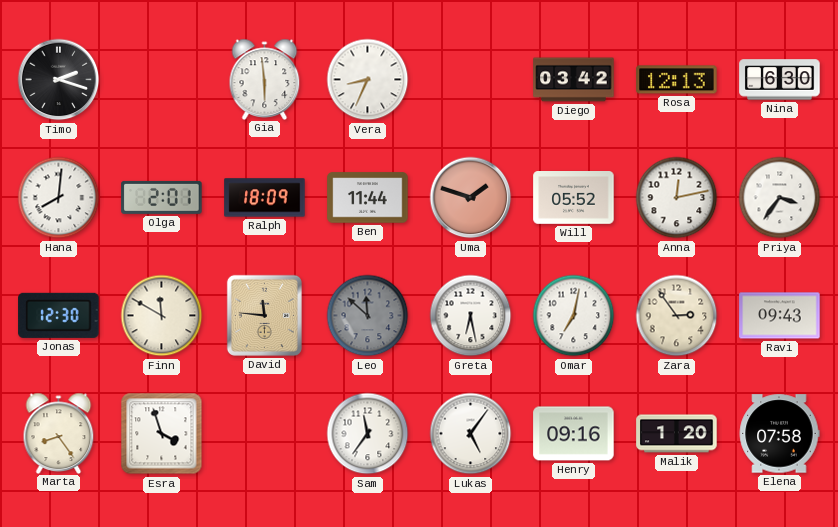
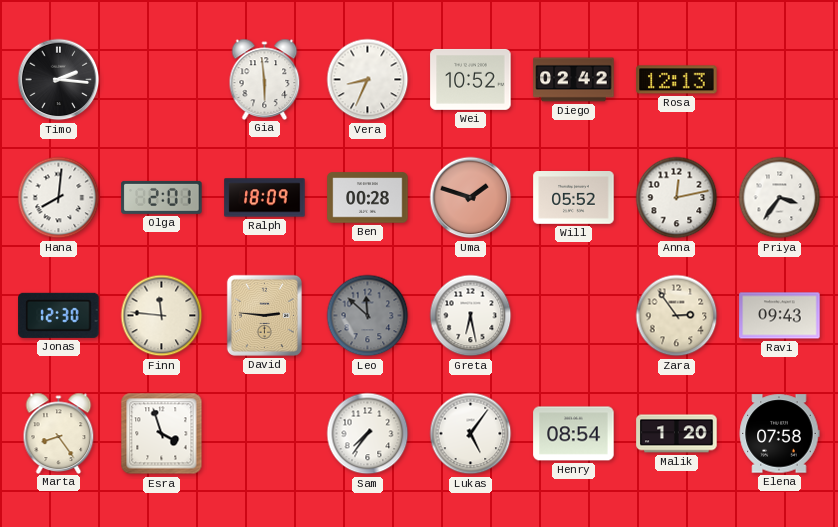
Timo: 2:18 -> 2:16 (59, 80)
Wei: none -> 10:52 (471, 79)
Diego: 03:42 -> 02:42 (574, 80)
Nina: 6:30 -> none (780, 80)
Ben: 11:44 -> 00:28 (368, 198)
Finn: 11:50 -> 11:46 (162, 316)
David: 11:46 -> 2:46 (264, 315)
Omar: 7:02 -> none (574, 316)
Sam: 11:36 -> 7:36 (368, 434)
Henry: 09:16 -> 08:54 (574, 434)
